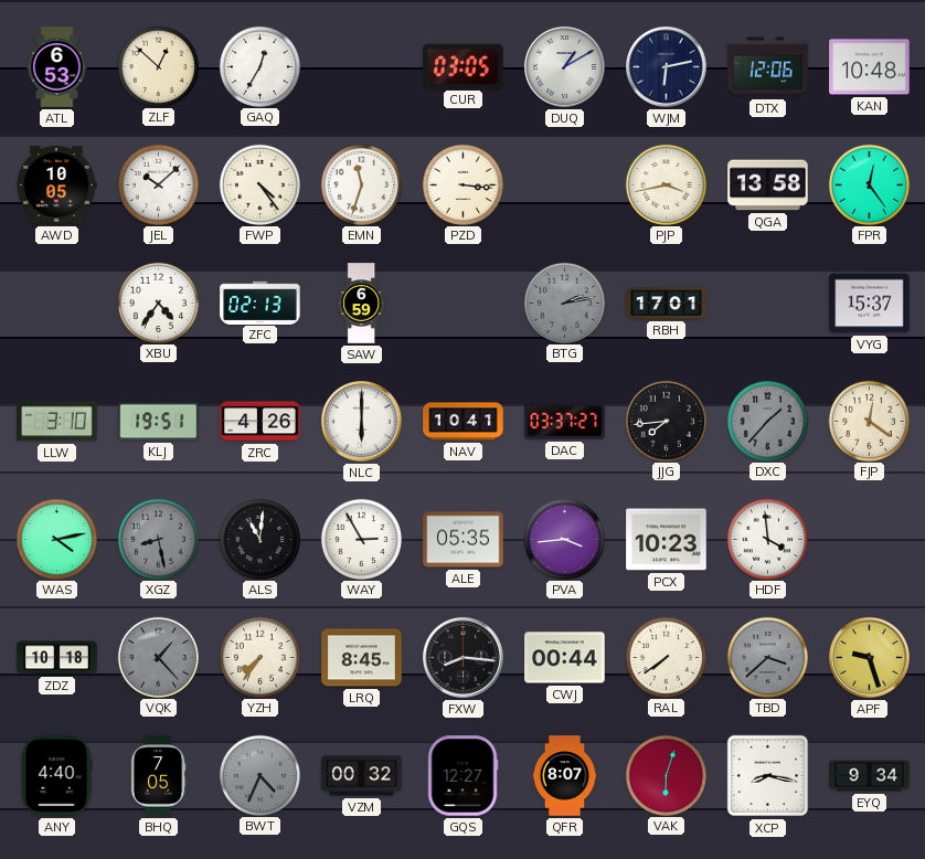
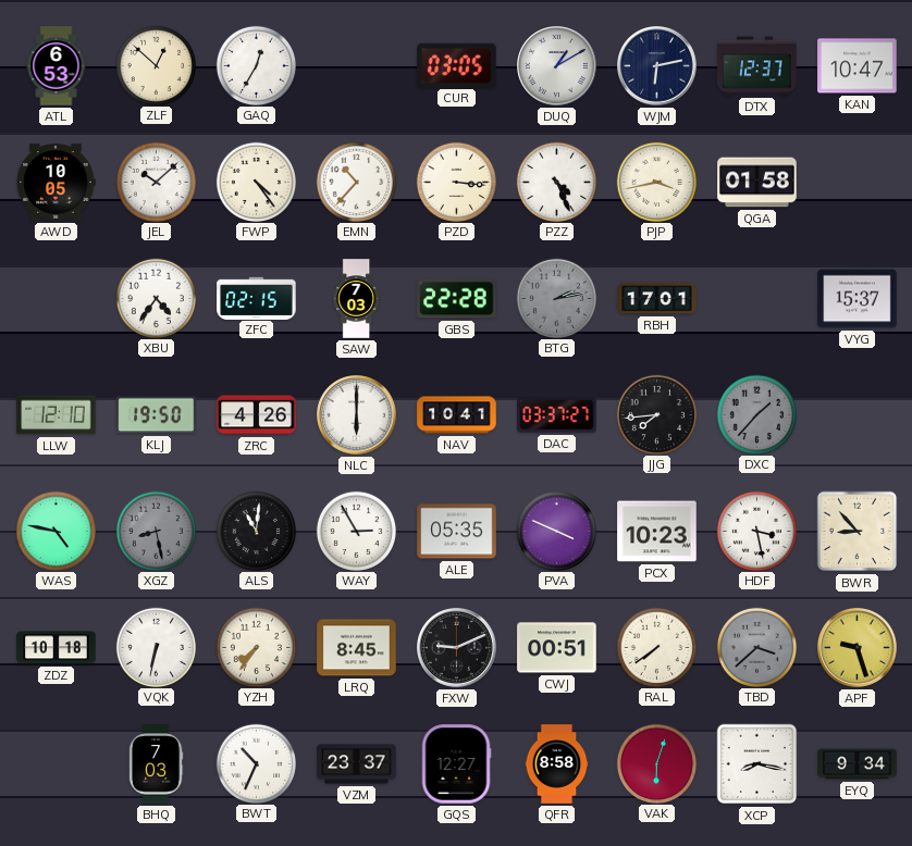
DTX: 12:06 -> 12:37 (757, 66)
KAN: 10:48 -> 10:47 (858, 66)
EMN: 11:33 -> 10:37 (356, 182)
PZZ: none -> 4:26 (556, 182)
QGA: 13:58 -> 01:58 (757, 183)
FPR: 12:24 -> none (869, 184)
ZFC: 02:13 -> 02:15 (257, 298)
SAW: 6:59 -> 7:03 (357, 299)
GBS: none -> 22:28 (457, 299)
LLW: 3:10 -> 12:10 (57, 415)
KLJ: 19:51 -> 19:50 (157, 415)
FJP: 12:21 -> none (869, 421)
WAS: 4:13 -> 4:47 (56, 531)
PVA: 3:44 -> 3:49 (556, 531)
HDF: 3:59 -> 3:28 (756, 531)
BWR: none -> 8:53 (858, 532)
VQK: 1:23 -> 6:32 (156, 647)
VQK dial: grey -> white (156, 647)
FXW: 8:16 -> 9:11 (457, 648)
CWJ: 00:44 -> 00:51 (557, 648)
ANY: 4:40 -> none (56, 776)
BHQ: 7:05 -> 7:03 (156, 764)
BWT: 4:34 -> 10:34 (256, 763)
BWT dial: grey -> white (256, 763)
VZM: 00:32 -> 23:37 (357, 764)
QFR: 8:07 -> 8:58 (557, 764)
